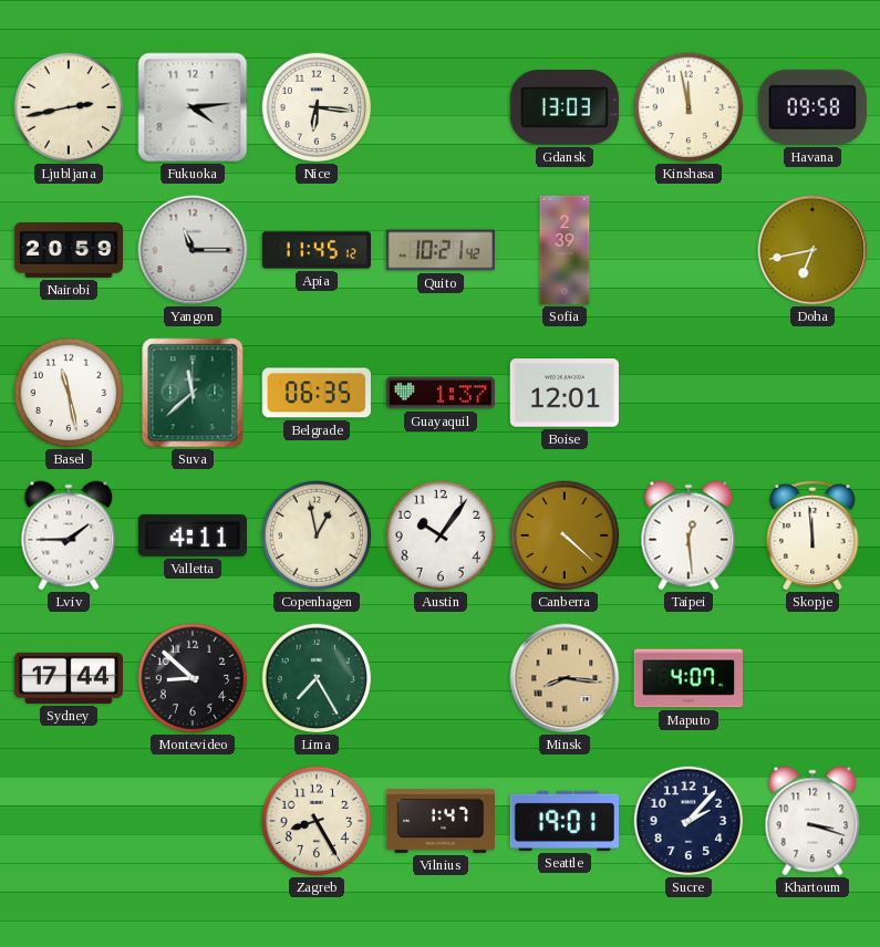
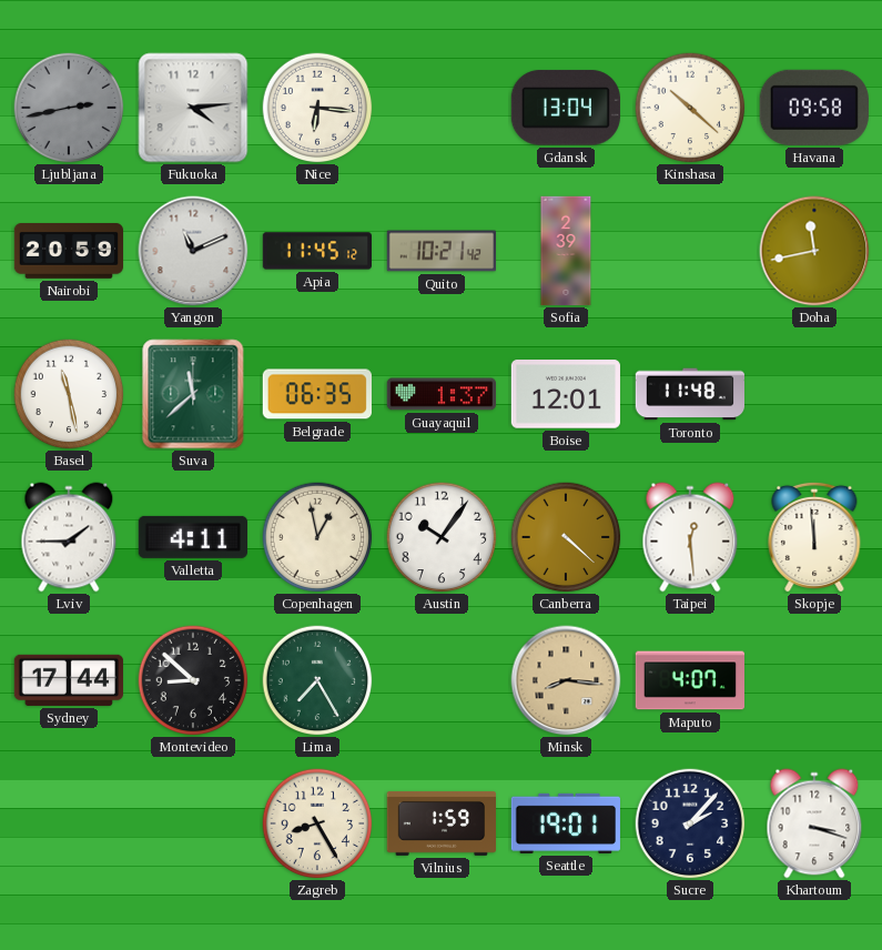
Ljubljana dial: cream -> grey (69, 108)
Gdansk: 13:03 -> 13:04 (566, 108)
Kinshasa: 11:58 -> 10:22 (690, 108)
Yangon: 11:15 -> 11:11 (193, 251)
Doha: 6:43 -> 11:43 (814, 251)
Toronto: none -> 11:48 (689, 394)
Vilnius: 1:47 -> 1:59 (440, 823)
